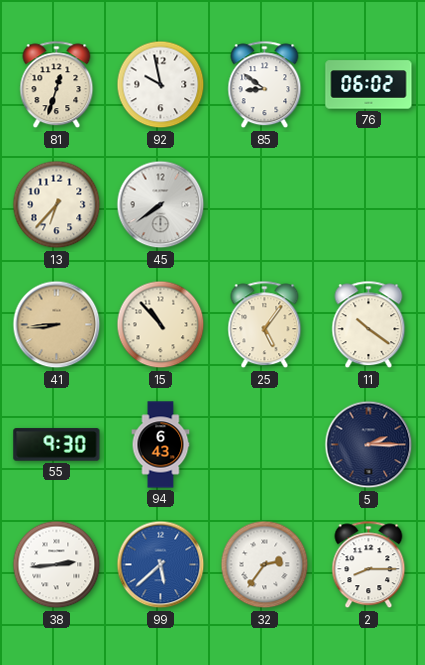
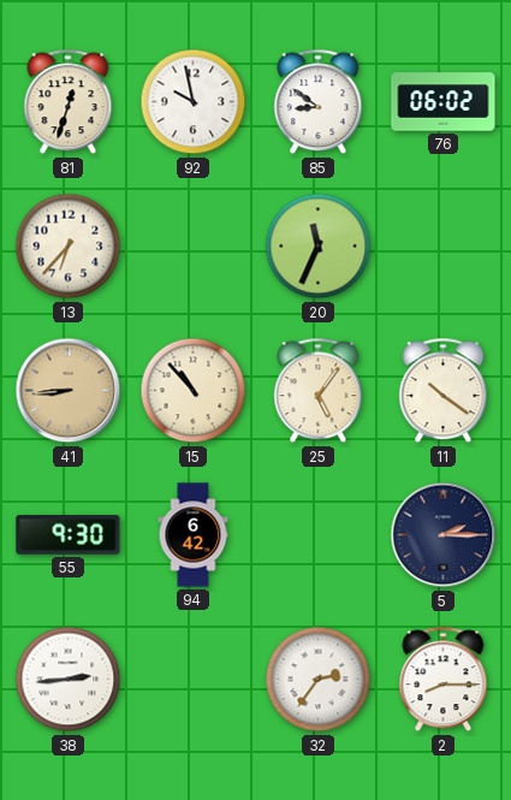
45: 7:39 -> none (161, 205)
20: none -> 11:34 (319, 247)
94: 6:43 -> 6:42 (194, 535)
99: 5:38 -> none (161, 565)
